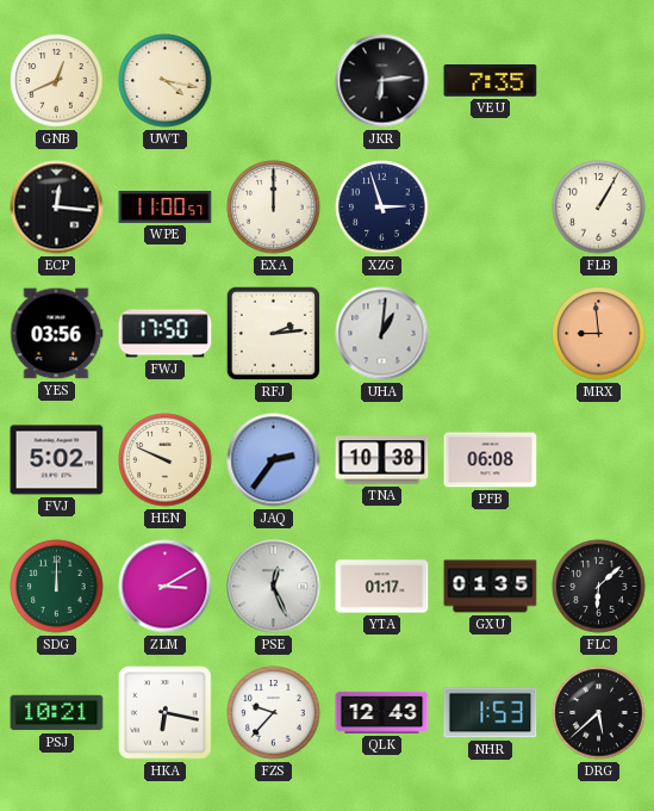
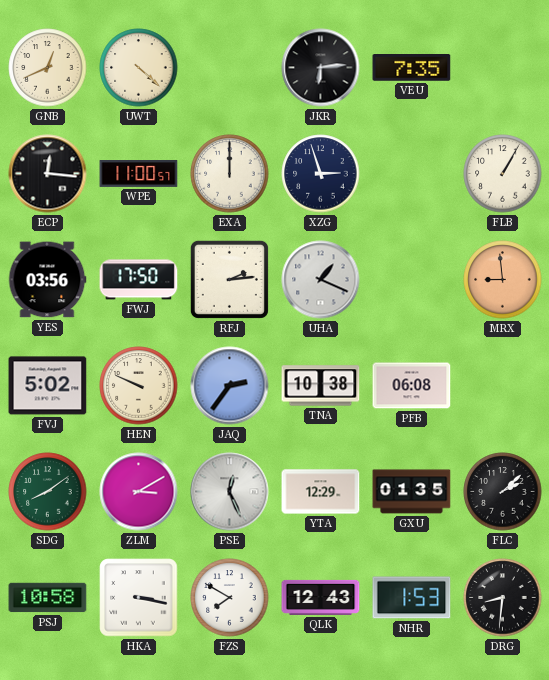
UWT: 4:17 -> 4:22 (139, 68)
UHA: 1:01 -> 1:19 (321, 280)
SDG: 12:00 -> 8:09 (48, 492)
YTA: 01:17 -> 12:29 (321, 492)
FLC: 6:08 -> 2:08 (503, 492)
PSJ: 10:21 -> 10:58 (48, 598)
HKA: 6:17 -> 3:17 (139, 598)
FZS: 9:37 -> 7:50 (230, 598)
DRG: 5:38 -> 8:31 (503, 598)
